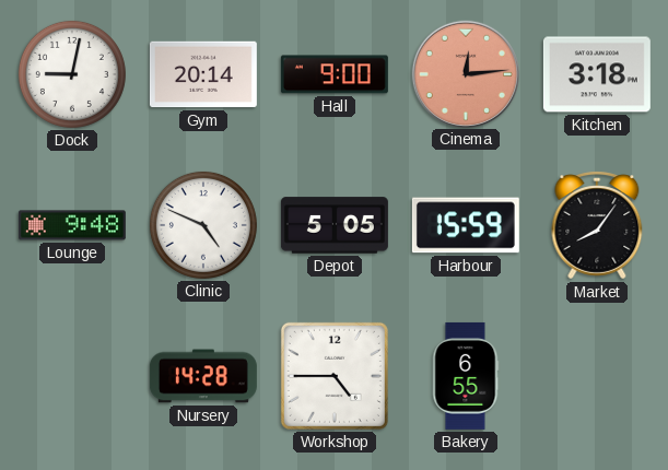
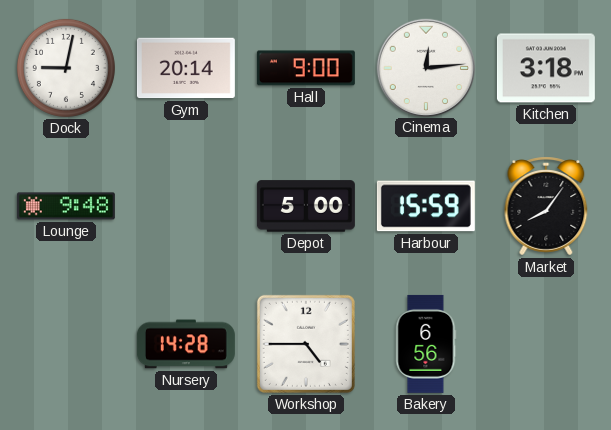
Cinema dial: salmon -> white (425, 67)
Clinic: 4:49 -> none (203, 225)
Depot: 5:05 -> 5:00 (306, 206)
Bakery: 6:55 -> 6:56 (426, 344)
